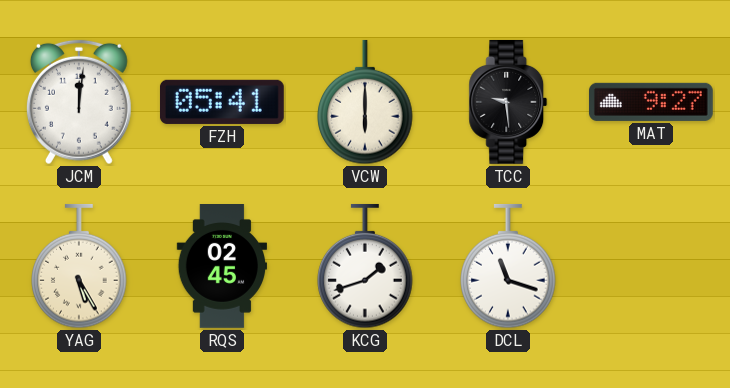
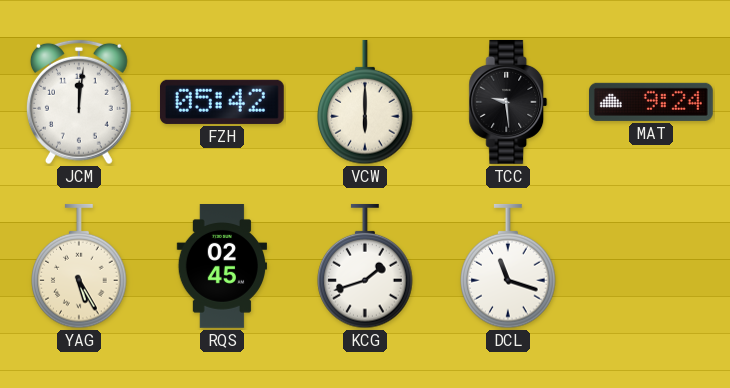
FZH: 05:41 -> 05:42 (222, 102)
MAT: 9:27 -> 9:24 (651, 102)
